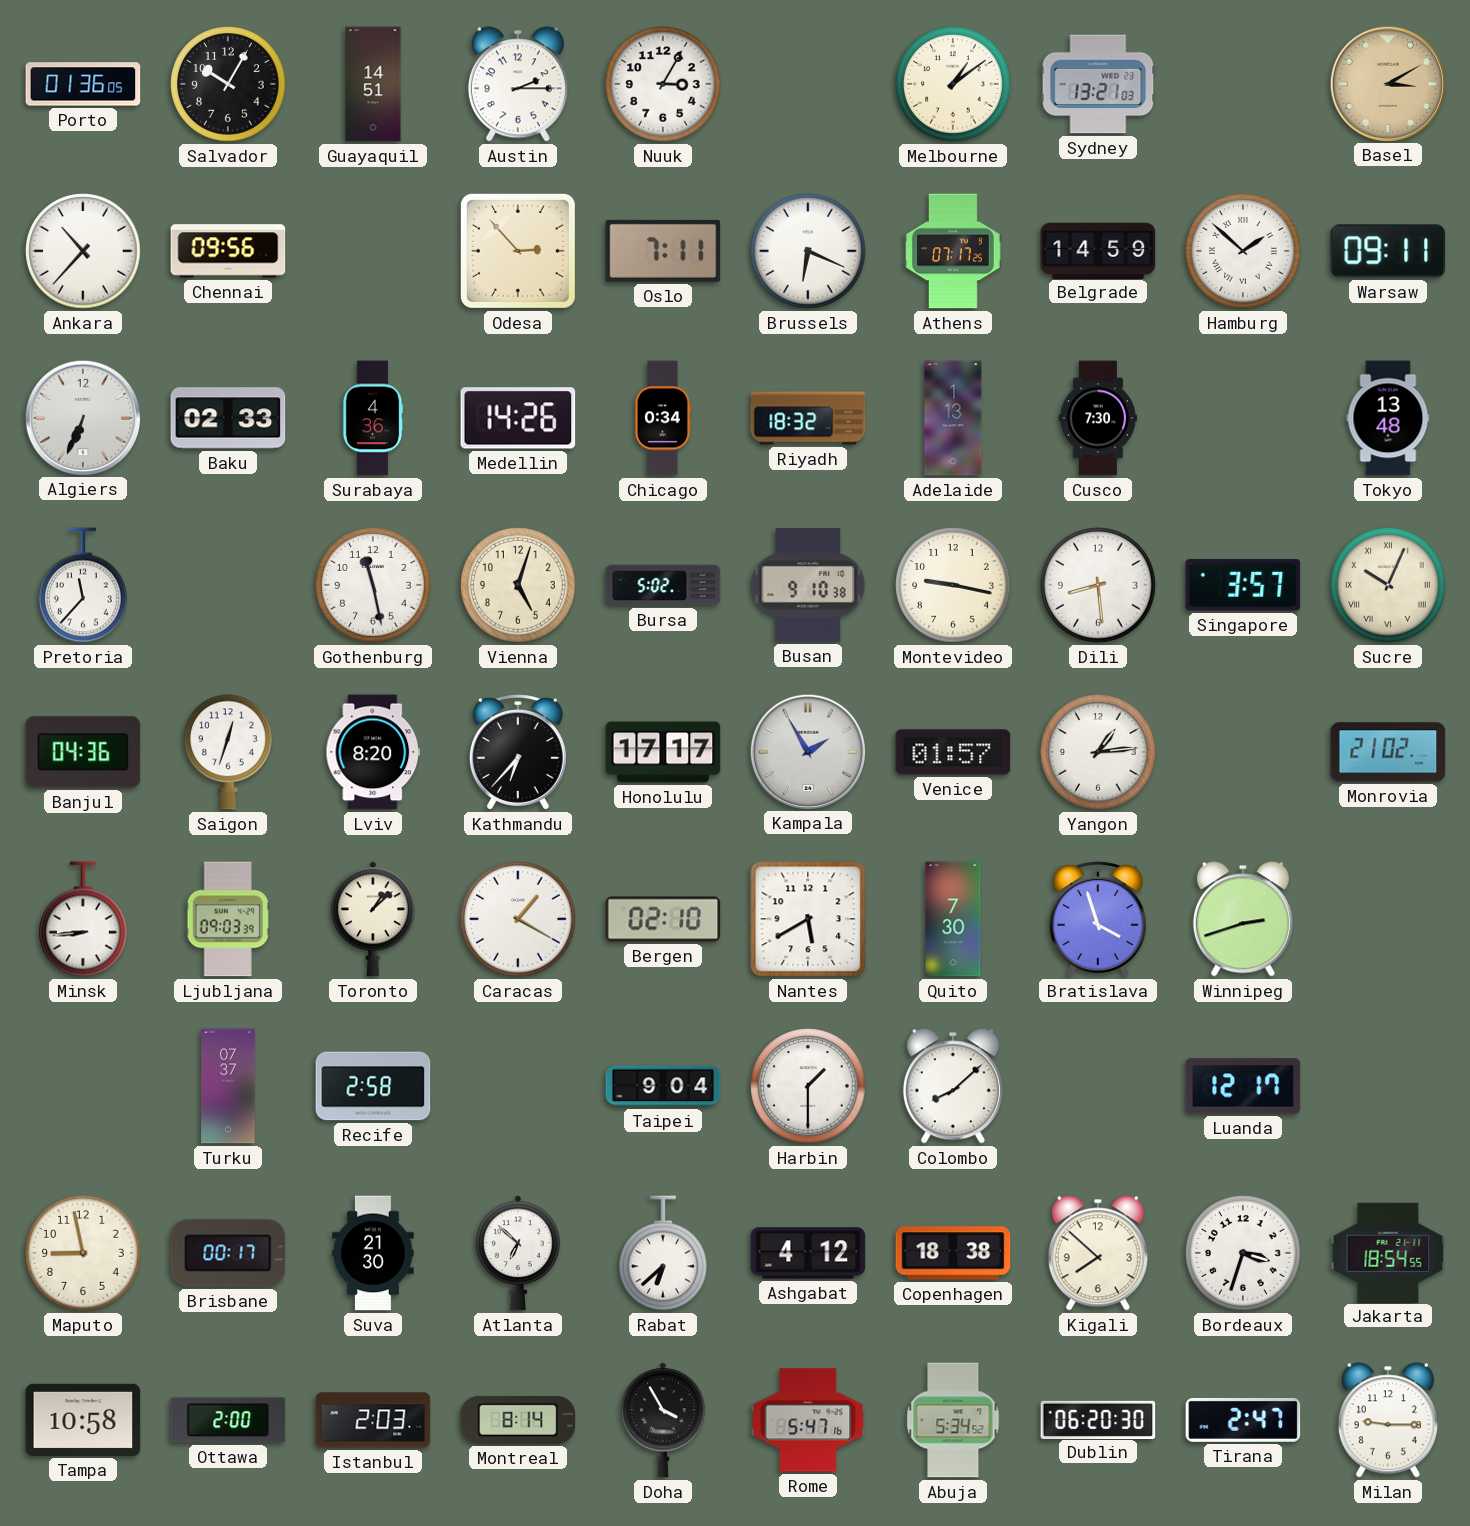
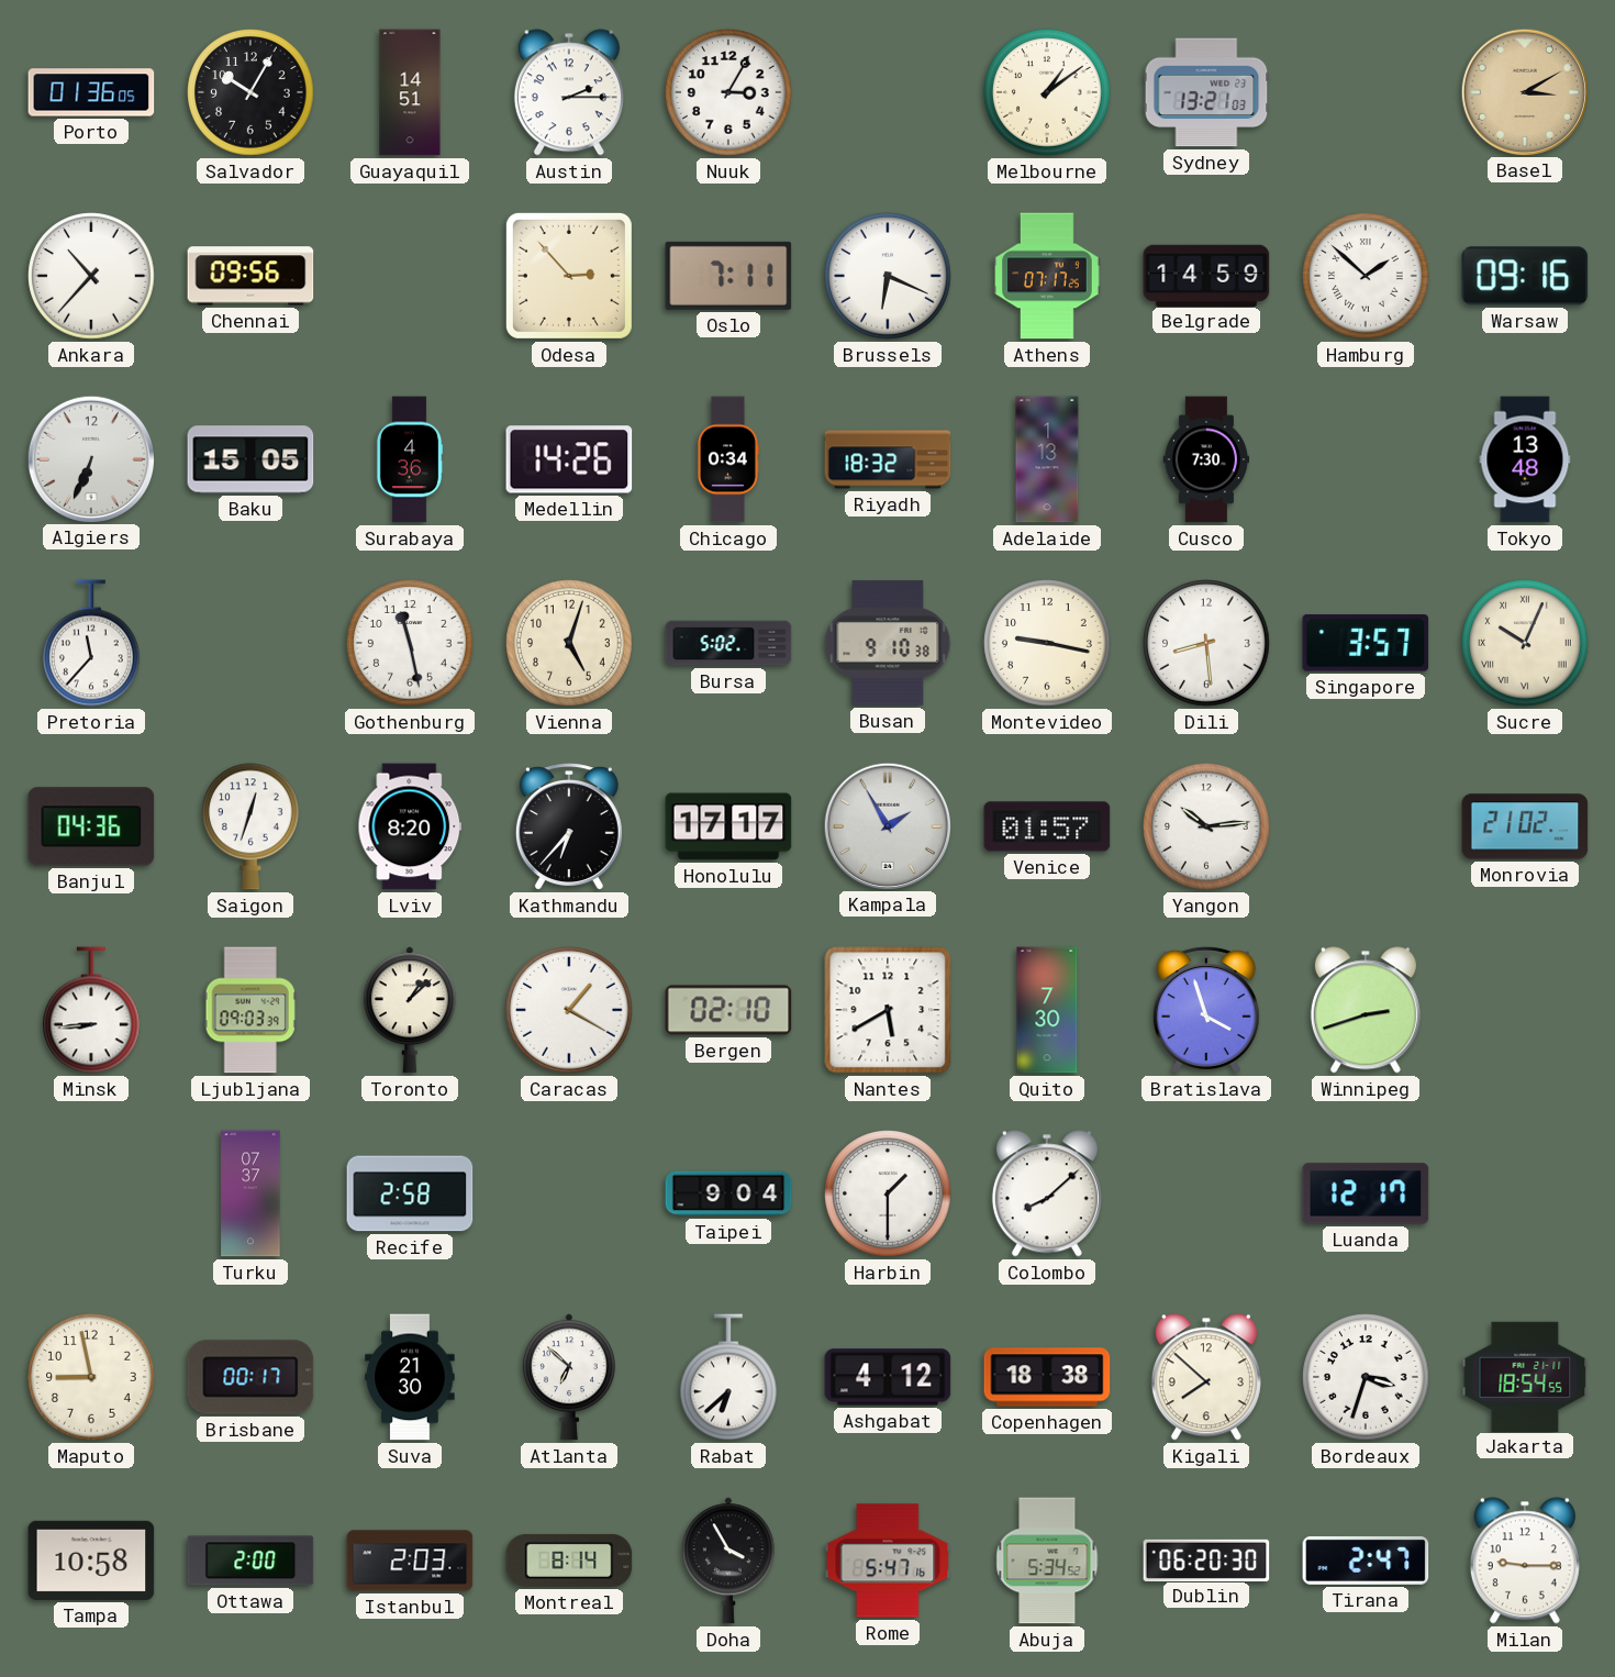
Warsaw: 09:11 -> 09:16 (1525, 276)
Baku: 02:33 -> 15:05 (250, 459)
Yangon: 1:14 -> 10:14 (1206, 826)
